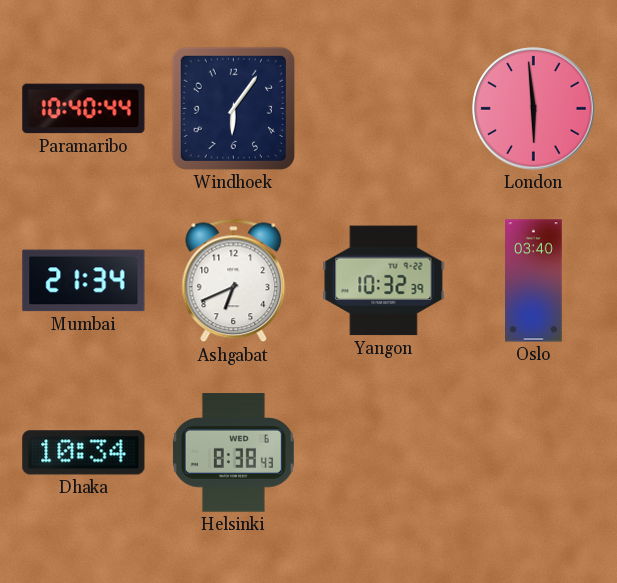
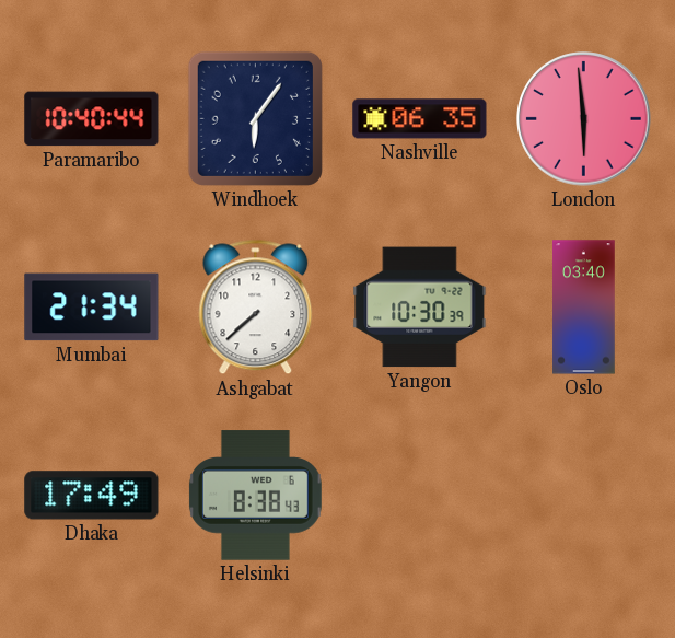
Nashville: none -> 06:35 (420, 119)
Ashgabat: 6:41 -> 7:38 (256, 308)
Yangon: 10:32 -> 10:30 (420, 308)
Dhaka: 10:34 -> 17:49 (92, 496)
